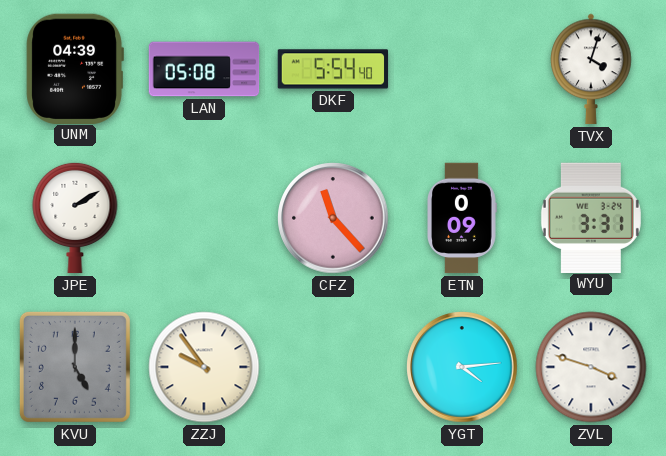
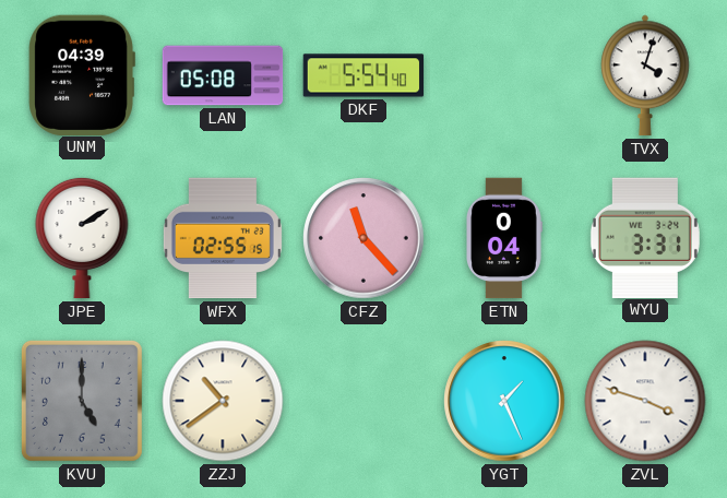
WFX: none -> 02:55 (223, 238)
ETN: 0:09 -> 0:04 (504, 238)
ZZJ: 9:54 -> 10:39 (223, 401)
YGT: 4:14 -> 1:26 (504, 401)
